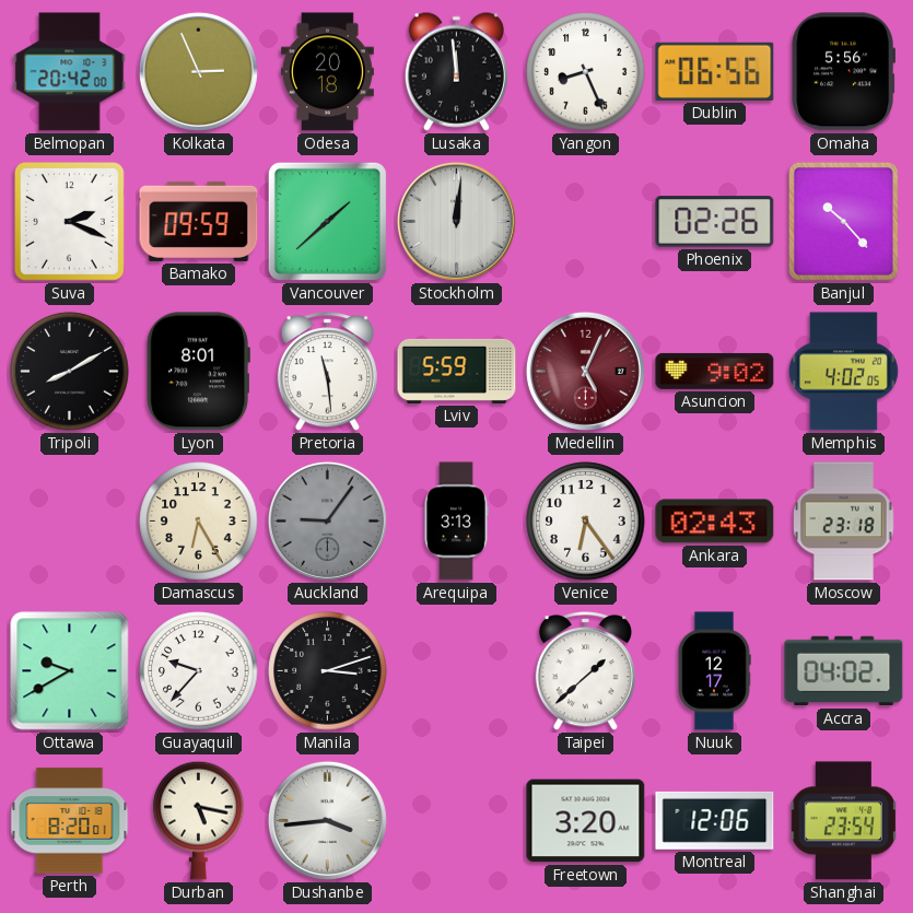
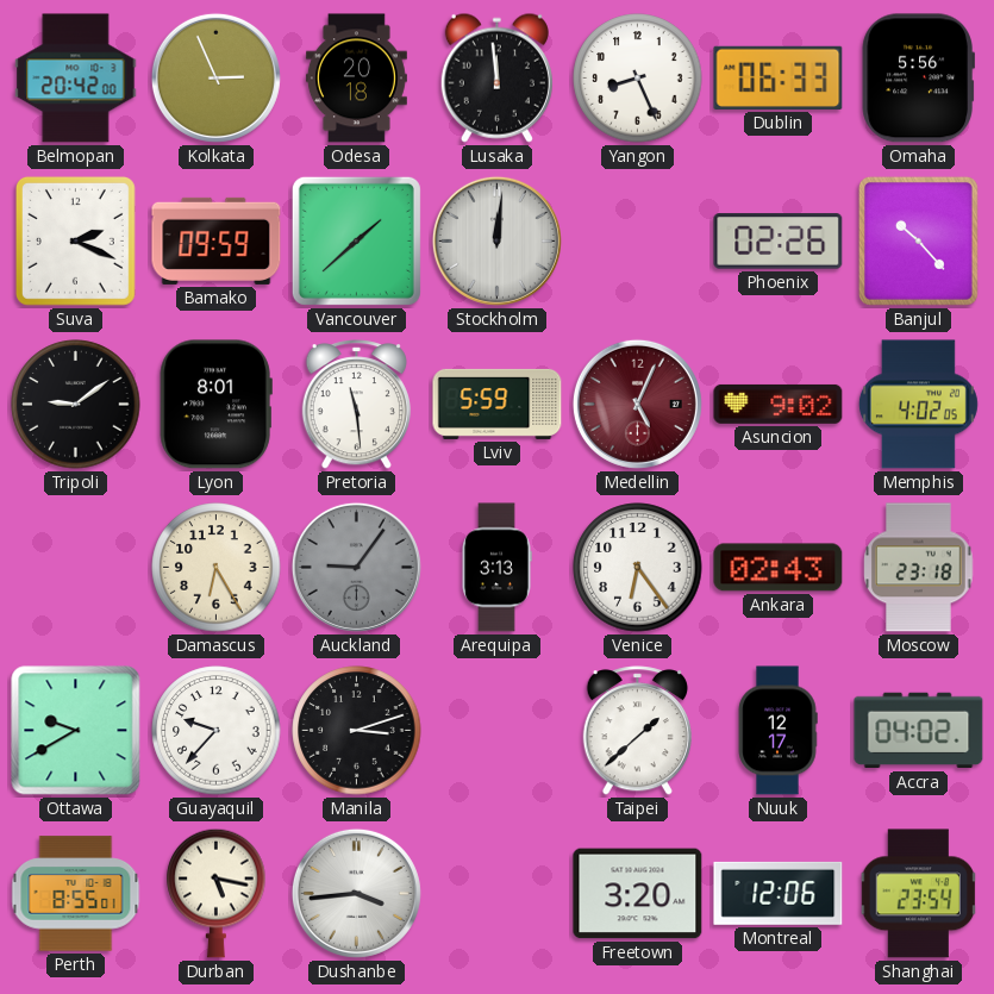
Dublin: 06:56 -> 06:33 (779, 77)
Tripoli: 8:10 -> 9:09 (76, 405)
Perth: 8:20 -> 8:55 (76, 894)
